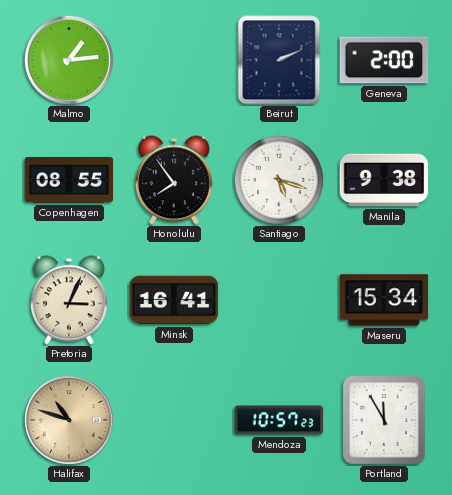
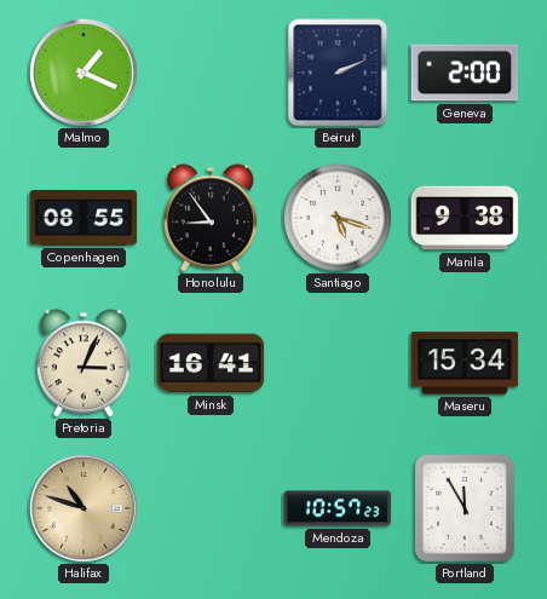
Malmo: 1:14 -> 1:19 (84, 73)
Honolulu: 7:54 -> 8:54 (211, 218)
